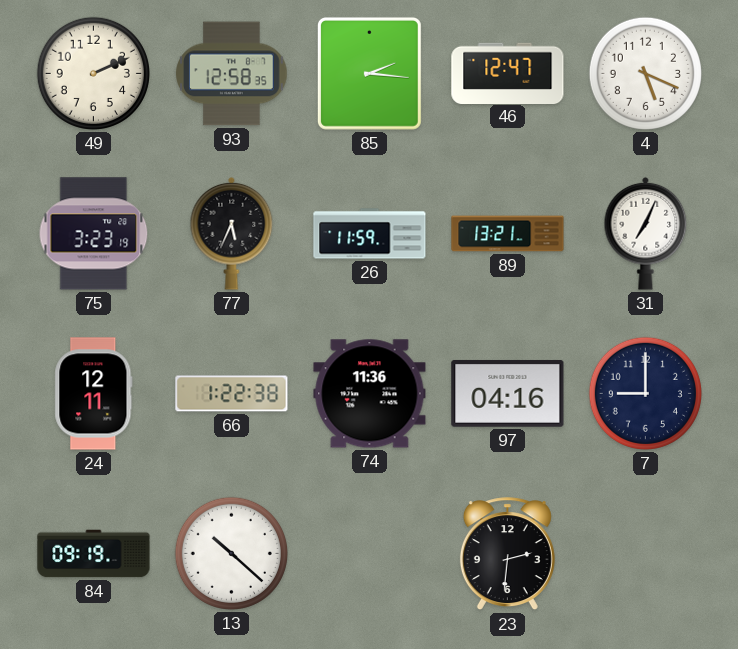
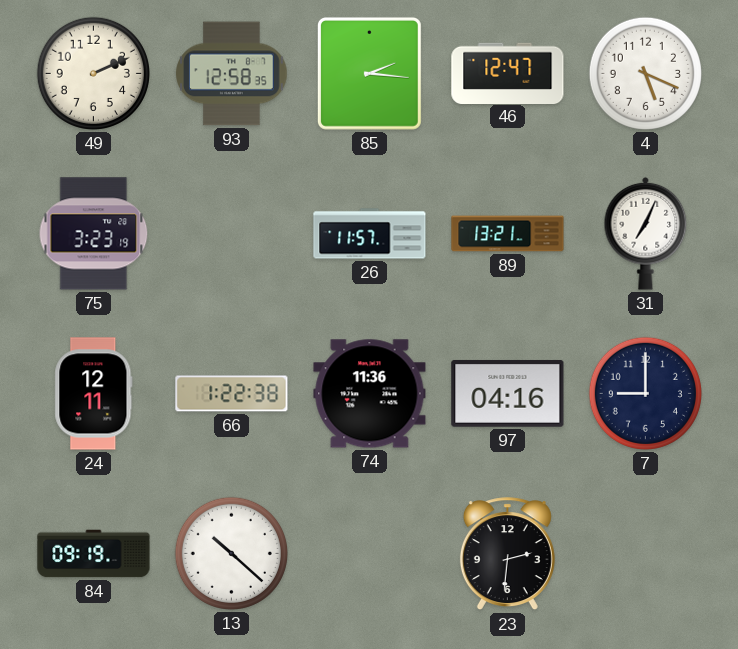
77: 5:34 -> none (232, 233)
26: 11:59 -> 11:57 (370, 234)
